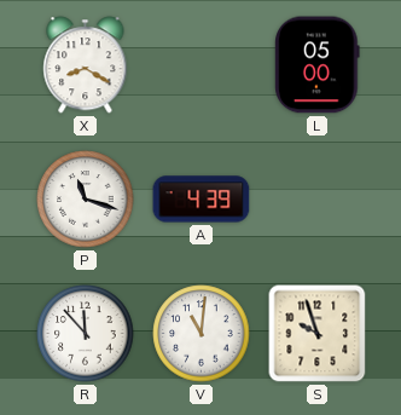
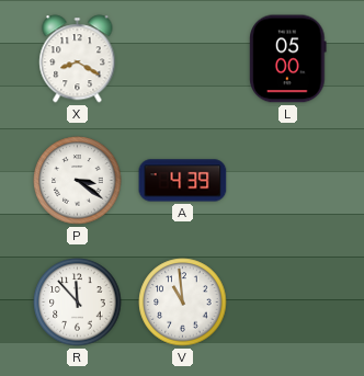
P: 11:18 -> 3:21 (78, 181)
V: 11:01 -> 10:59 (183, 303)
S: 9:57 -> none (318, 334)
